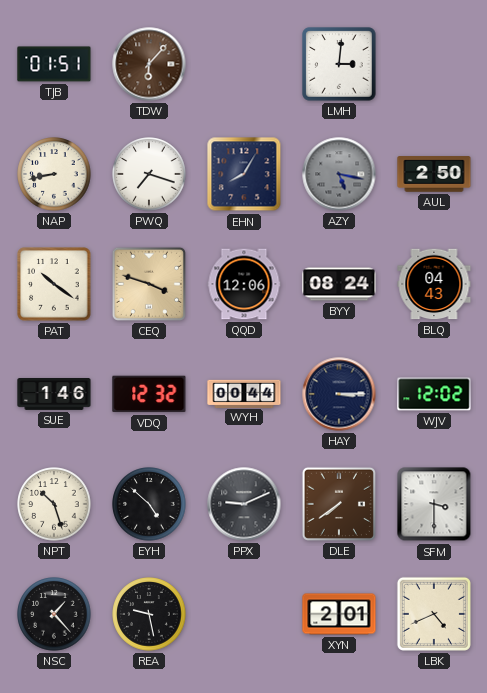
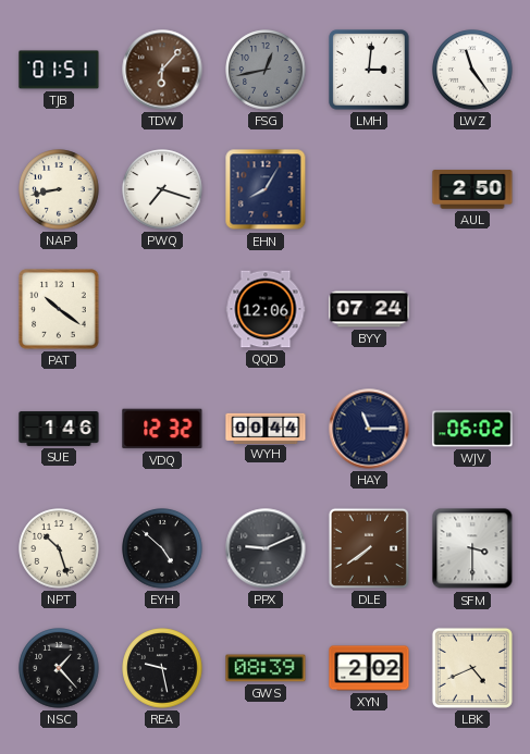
FSG: none -> 12:43 (266, 70)
LWZ: none -> 11:24 (472, 70)
AZY: 5:17 -> none (339, 174)
CEQ: 3:48 -> none (149, 284)
BYY: 08:24 -> 07:24 (369, 309)
BLQ: 04:43 -> none (434, 284)
HAY: 3:15 -> 11:15 (369, 429)
WJV: 12:02 -> 06:02 (472, 429)
GWS: none -> 08:39 (266, 668)
XYN: 2:01 -> 2:02 (369, 668)
